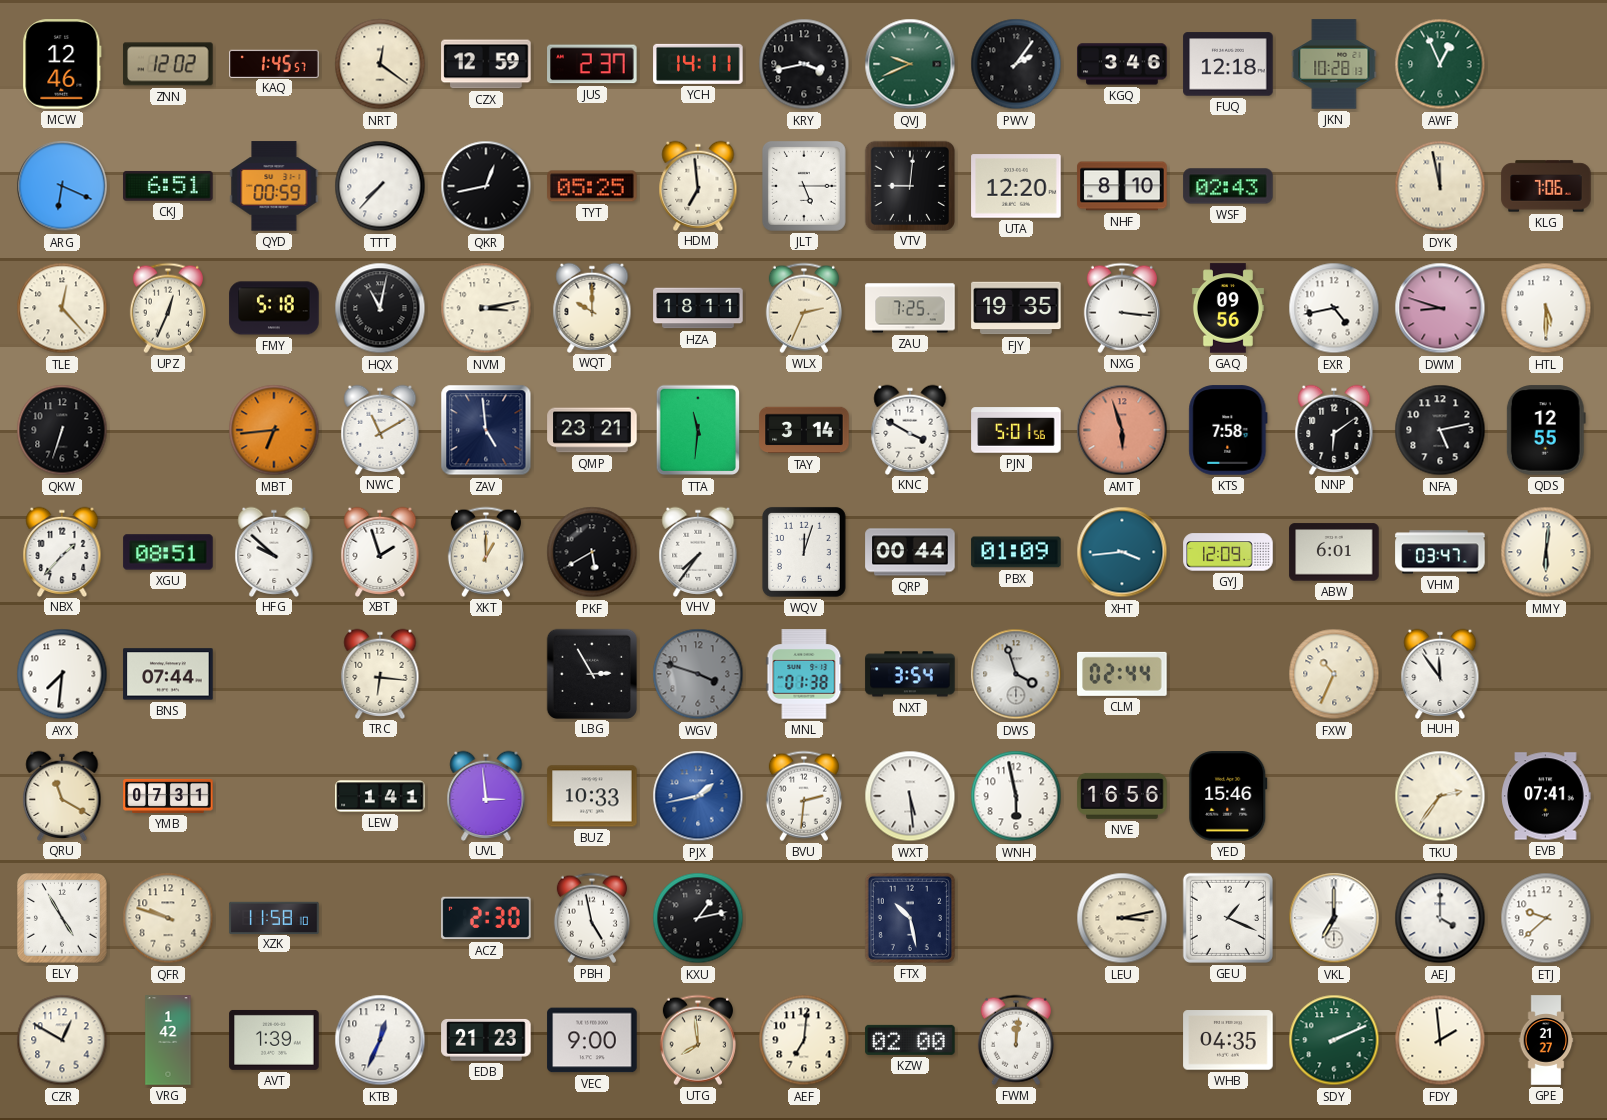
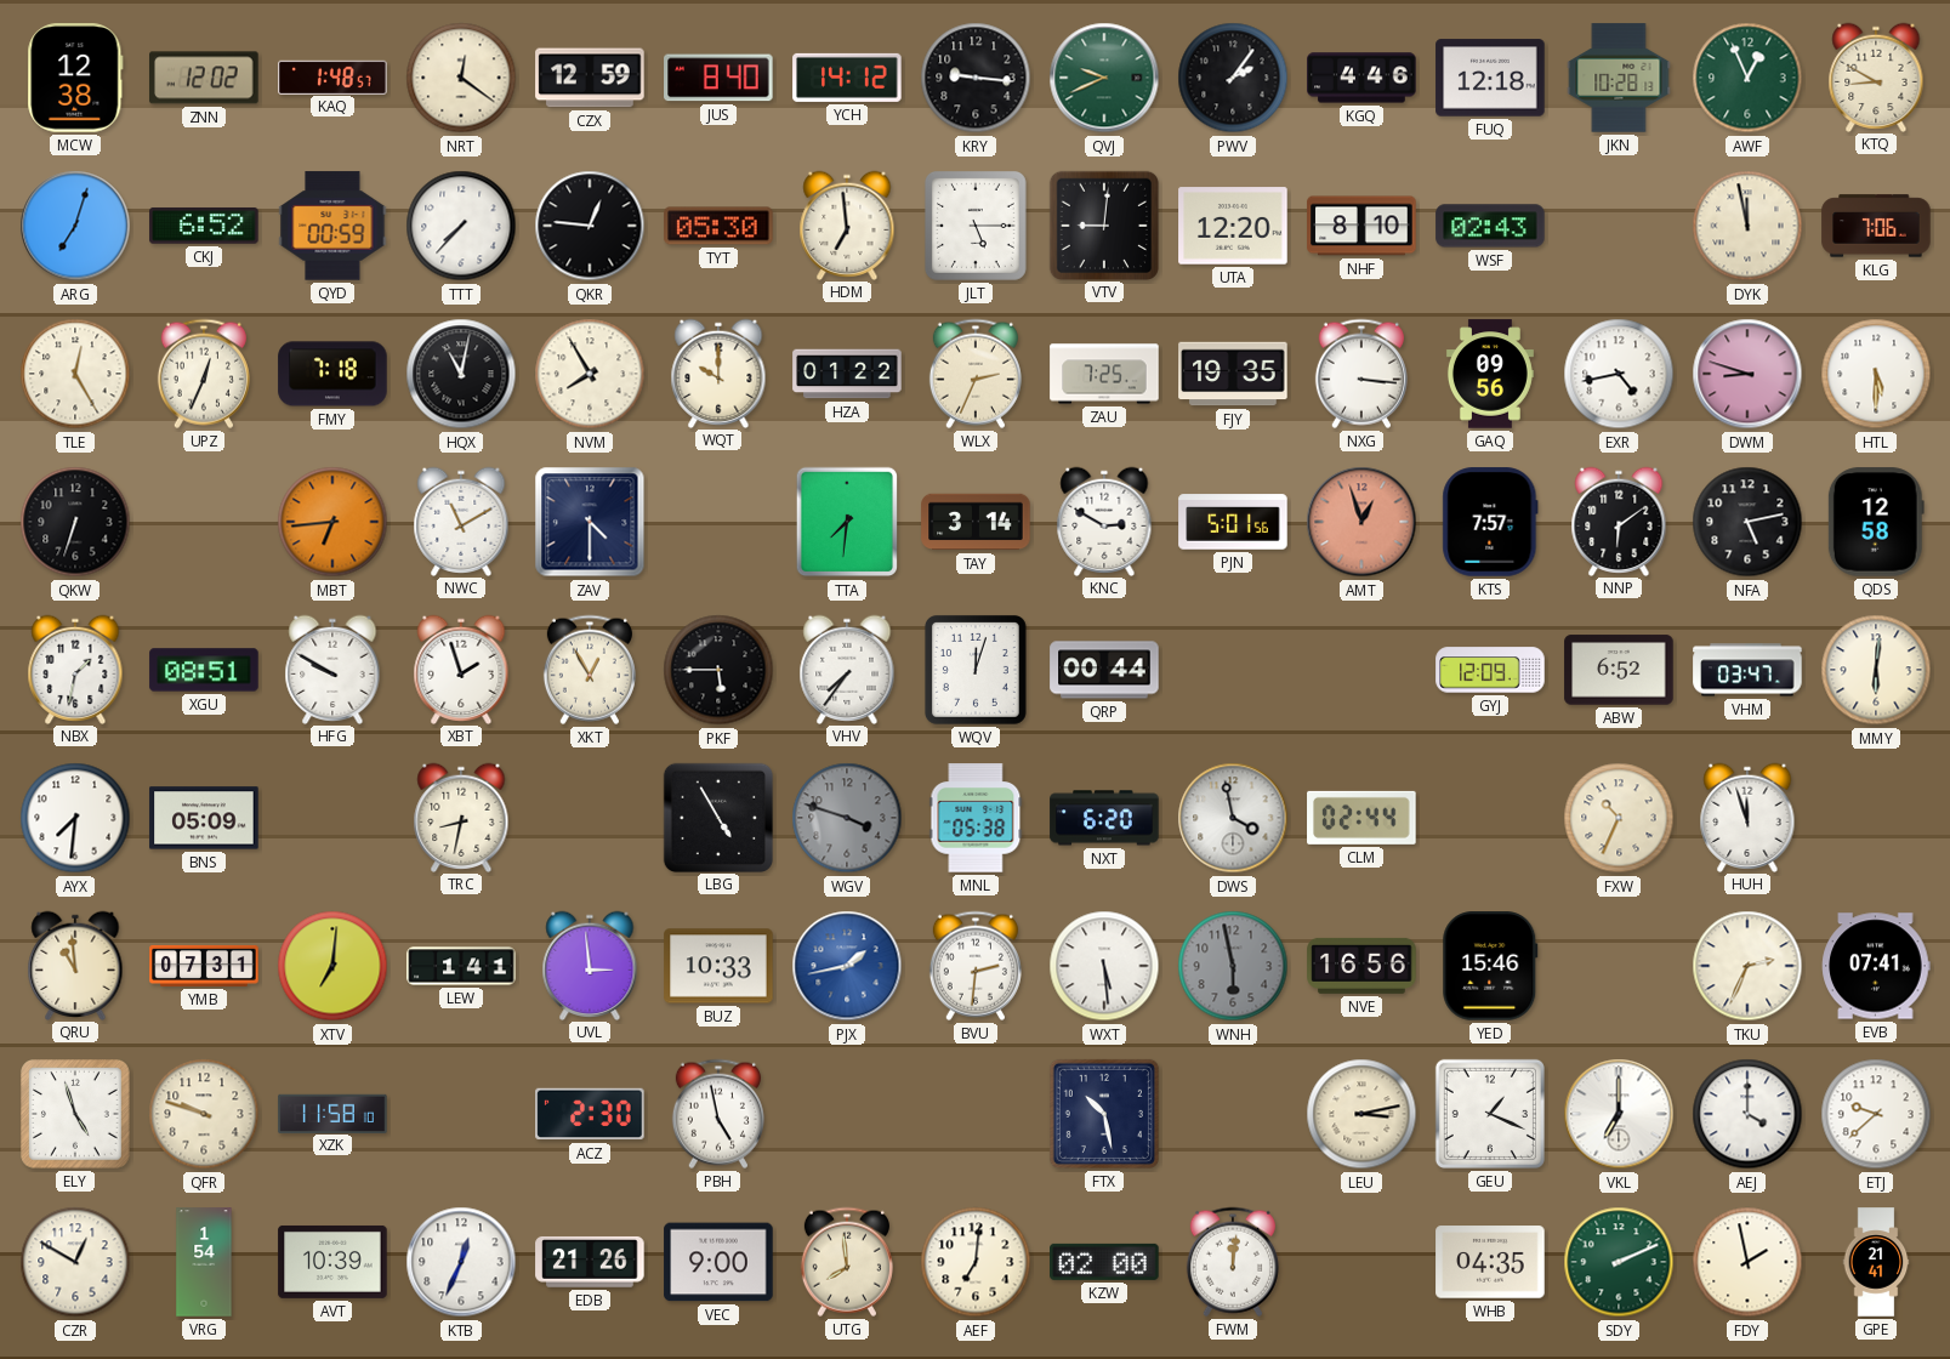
MCW: 12:46 -> 12:38 (75, 78)
KAQ: 1:45 -> 1:48 (332, 76)
JUS: 2:37 -> 8:40 (718, 78)
YCH: 14:11 -> 14:12 (847, 78)
KRY: 3:43 -> 9:16 (976, 78)
KGQ: 3:46 -> 4:46 (1361, 78)
KTQ: none -> 8:50 (1876, 76)
ARG: 6:19 -> 7:03 (75, 226)
CKJ: 6:51 -> 6:52 (204, 226)
QKR: 12:43 -> 12:46 (590, 226)
TYT: 05:25 -> 05:30 (718, 226)
TLE: 12:23 -> 12:25 (75, 374)
FMY: 5:18 -> 7:18 (332, 374)
NVM: 3:13 -> 7:55 (590, 374)
HZA: 18:11 -> 01:22 (847, 374)
ZAV: 4:59 -> 4:30 (590, 522)
QMP: 23:21 -> none (592, 430)
TTA: 11:31 -> 7:31 (847, 522)
KNC: 3:50 -> 2:50 (1104, 521)
AMT: 5:57 -> 12:57 (1361, 522)
KTS: 7:58 -> 7:57 (1490, 522)
QDS: 12:55 -> 12:58 (1876, 522)
NBX: 1:37 -> 1:32 (75, 669)
HFG: 9:52 -> 9:50 (332, 669)
XKT: 1:00 -> 12:55 (590, 670)
PKF: 5:40 -> 5:45 (718, 670)
PBX: 01:09 -> none (1016, 552)
XHT: 3:44 -> none (1122, 552)
ABW: 6:01 -> 6:52 (1619, 670)
BNS: 07:44 -> 05:09 (204, 818)
TRC: 6:16 -> 8:32 (461, 817)
LBG: 2:55 -> 4:55 (717, 817)
MNL: 01:38 -> 05:38 (976, 818)
NXT: 3:54 -> 6:20 (1104, 818)
DWS: 3:57 -> 3:58 (1233, 818)
HUH: 11:54 -> 11:57 (1747, 817)
QRU: 11:20 -> 10:59 (75, 965)
XTV: none -> 7:01 (332, 966)
WNH dial: white -> grey (1233, 966)
TKU: 2:36 -> 2:34 (1747, 966)
ELY: 4:55 -> 4:57 (76, 1115)
KXU: 1:13 -> none (698, 918)
VRG: 1:42 -> 1:54 (204, 1262)
AVT: 1:39 -> 10:39 (332, 1262)
EDB: 21:23 -> 21:26 (590, 1262)
FDY: 1:59 -> 1:58 (1747, 1262)
GPE: 21:27 -> 21:41 (1876, 1262)
